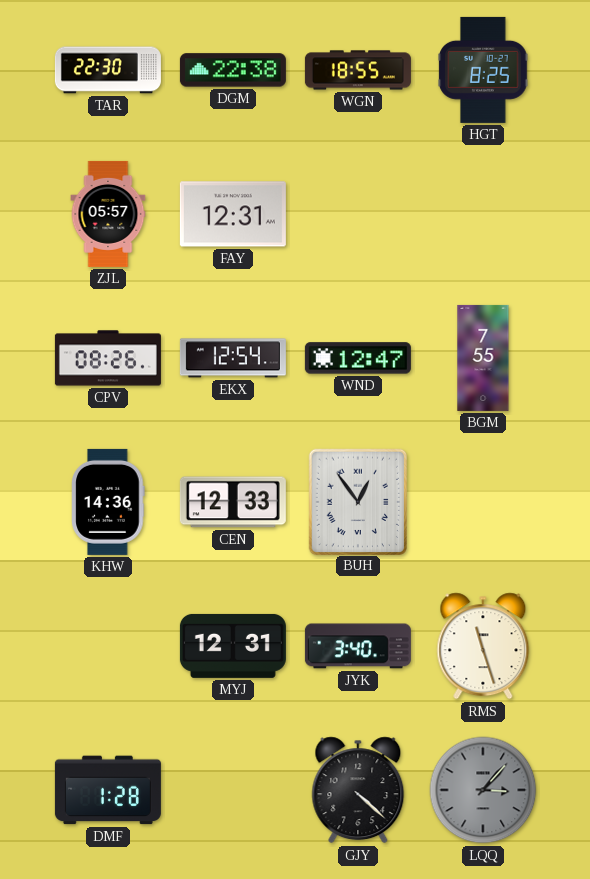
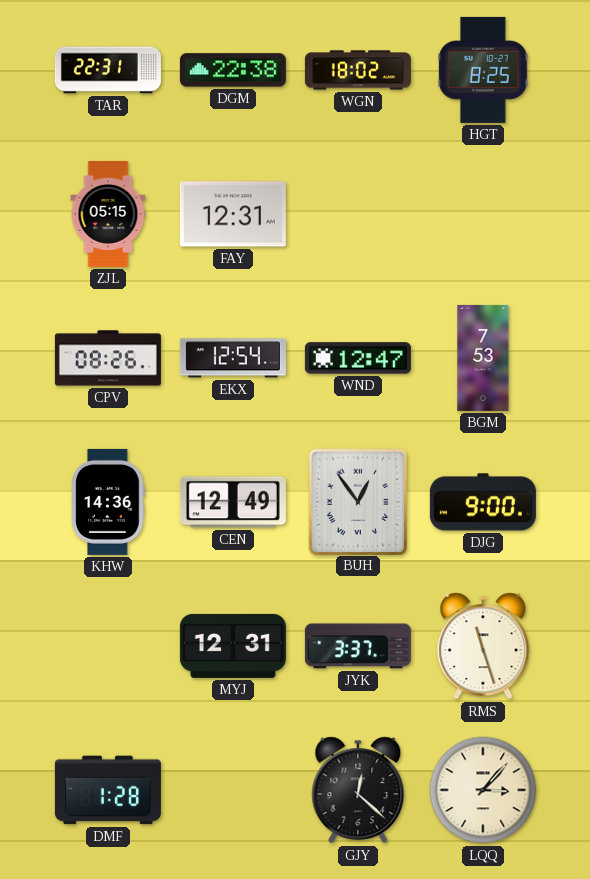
TAR: 22:30 -> 22:31 (108, 70)
WGN: 18:55 -> 18:02 (358, 70)
ZJL: 05:57 -> 05:15 (108, 214)
BGM: 7:55 -> 7:53 (483, 358)
CEN: 12:33 -> 12:49 (233, 502)
DJG: none -> 9:00 (483, 502)
JYK: 3:40 -> 3:37 (358, 646)
GJY: 4:22 -> 12:22 (358, 790)
LQQ dial: grey -> cream (483, 790)
